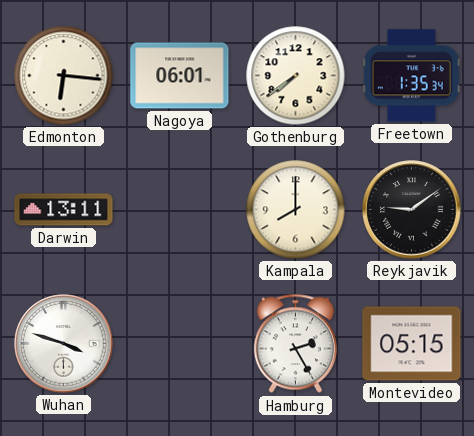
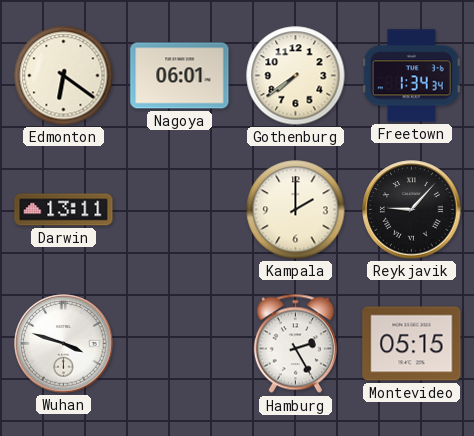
Edmonton: 6:16 -> 6:21 (64, 76)
Freetown: 1:35 -> 1:34 (412, 76)
Kampala: 8:00 -> 2:00 (296, 210)
Reykjavik: 9:09 -> 9:07 (412, 210)
